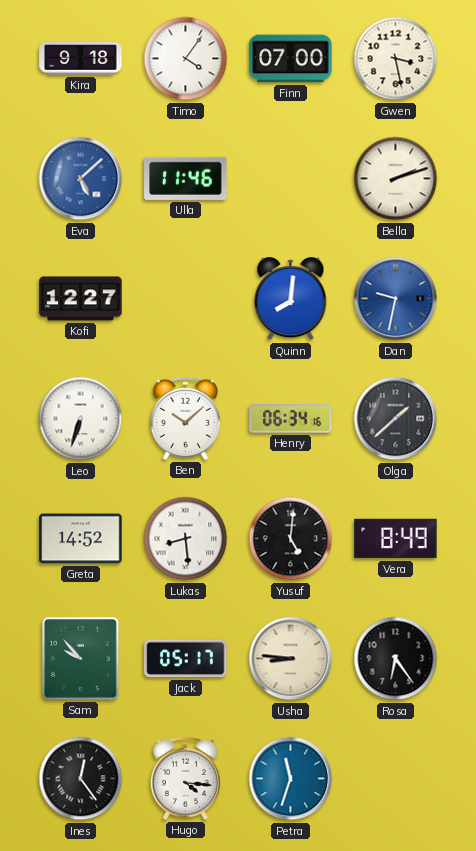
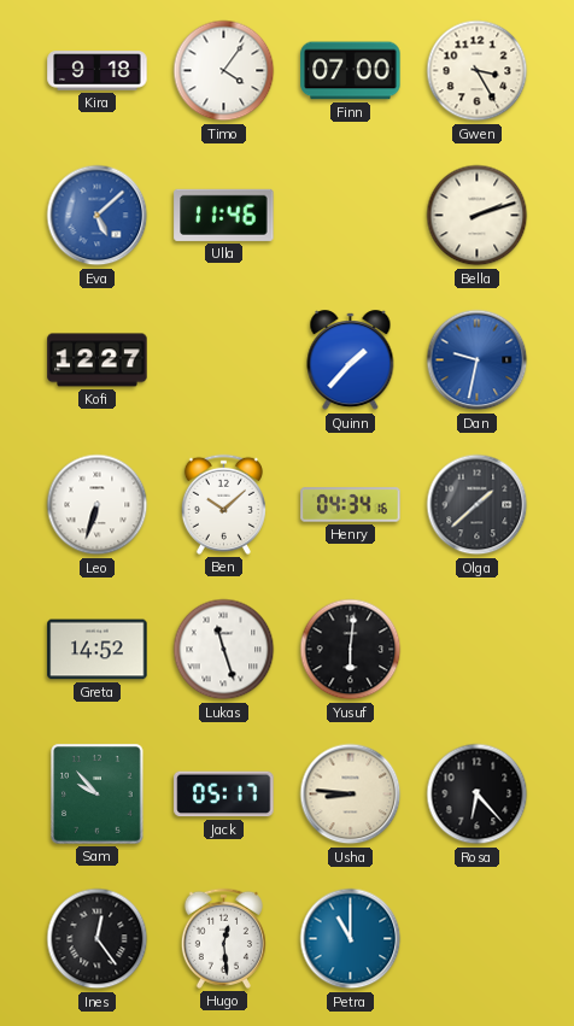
Gwen: 3:28 -> 3:25 (478, 71)
Quinn: 8:01 -> 1:37 (351, 360)
Henry: 06:34 -> 04:34 (351, 505)
Lukas: 8:29 -> 11:27 (224, 650)
Yusuf: 5:01 -> 6:01 (351, 650)
Vera: 8:49 -> none (396, 539)
Rosa: 6:24 -> 6:23 (478, 795)
Hugo: 4:16 -> 12:29 (223, 938)
Petra: 11:33 -> 11:00 (351, 939)
